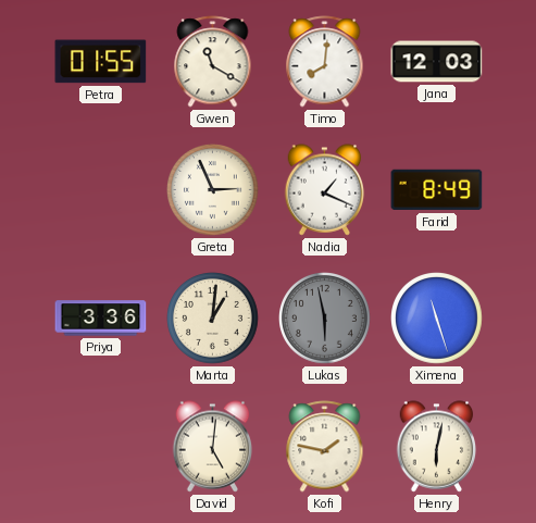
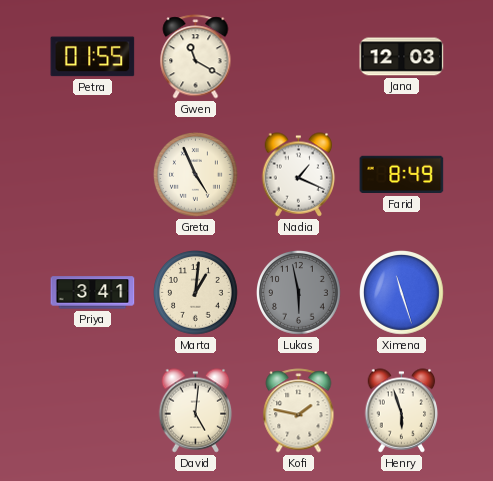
Timo: 8:01 -> none (325, 62)
Greta: 2:56 -> 4:56 (196, 175)
Priya: 3:36 -> 3:41 (93, 293)
Henry: 6:02 -> 5:57 (402, 411)
